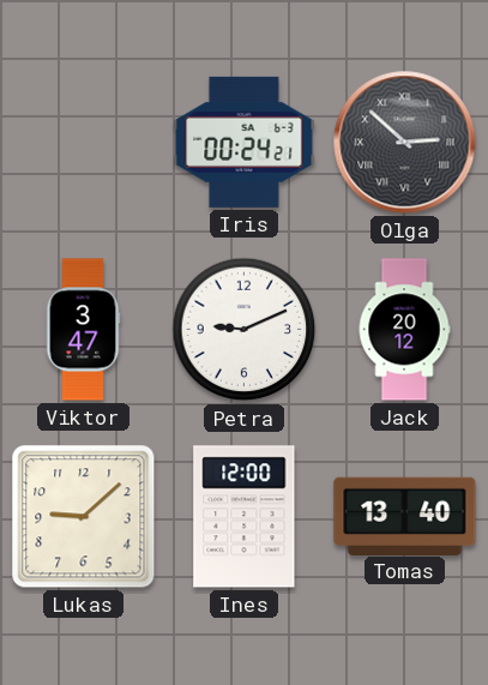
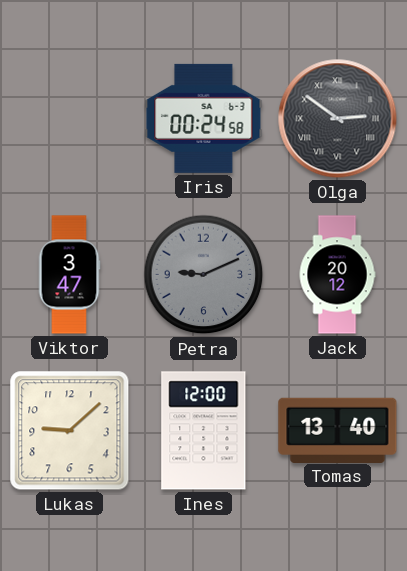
Iris: 00:24:21 -> 00:24:58 (204, 118)
Olga: 2:52 -> 2:51 (338, 119)
Petra dial: white -> grey (204, 275)
